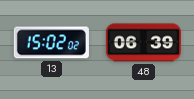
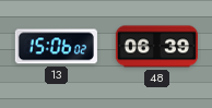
13: 15:02 -> 15:06 (56, 47)
